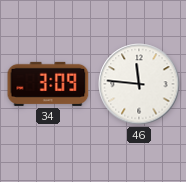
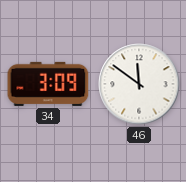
46: 11:46 -> 11:51 (139, 84)
